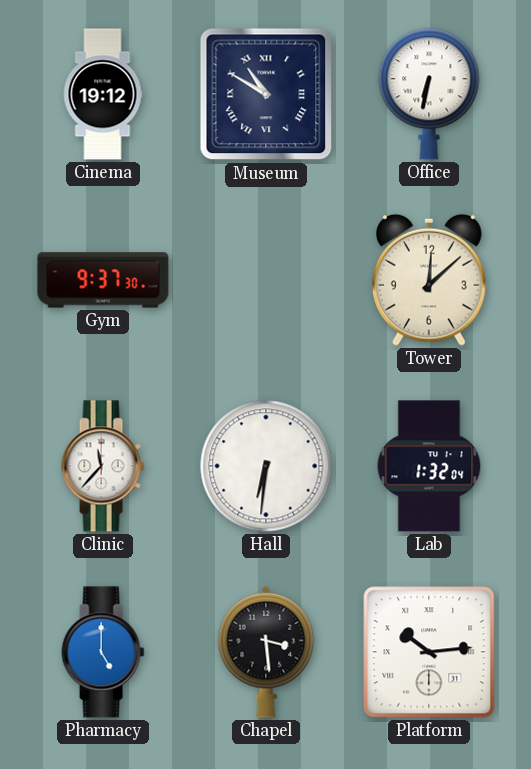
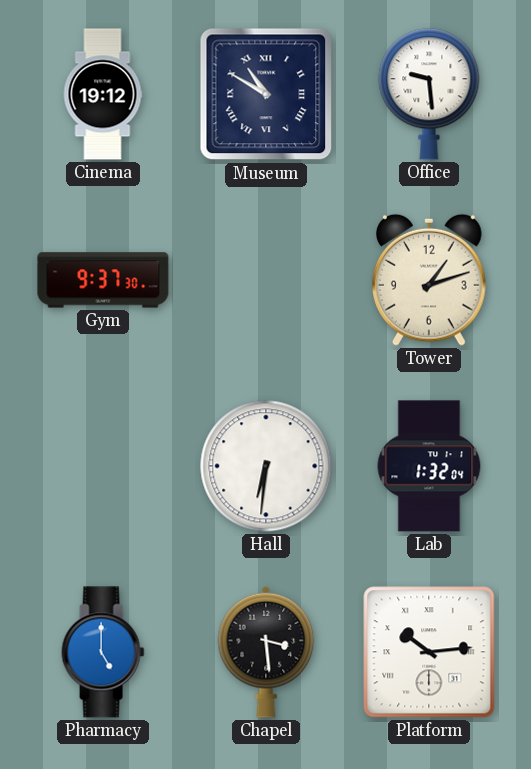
Office: 6:32 -> 9:29 (429, 94)
Tower: 12:08 -> 1:12 (430, 280)
Clinic: 11:37 -> none (103, 466)
